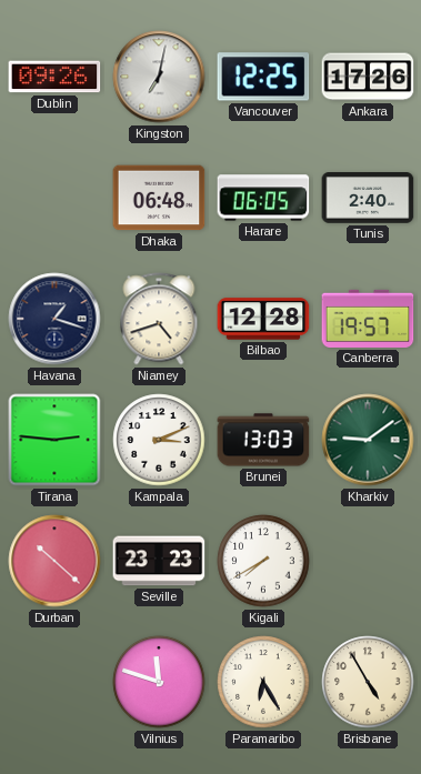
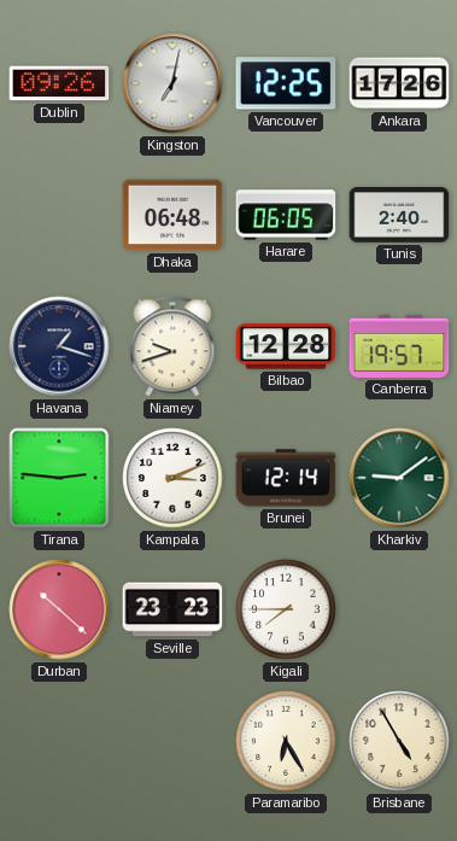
Niamey: 4:42 -> 9:42 (172, 346)
Brunei: 13:03 -> 12:14 (286, 478)
Kigali: 7:40 -> 7:45 (286, 609)
Vilnius: 11:48 -> none (159, 682)
